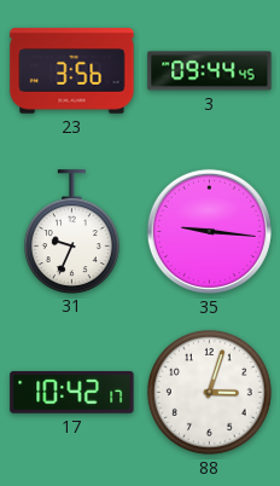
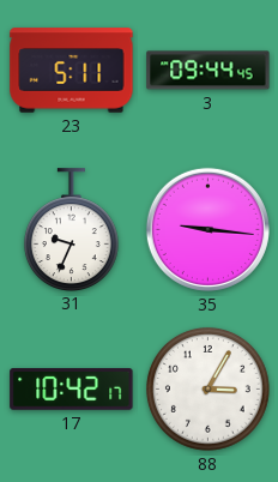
23: 3:56 -> 5:11 (72, 71)
88: 3:03 -> 3:05 (207, 388)
